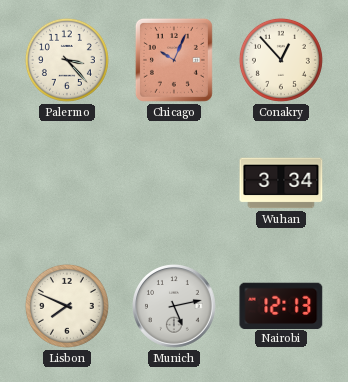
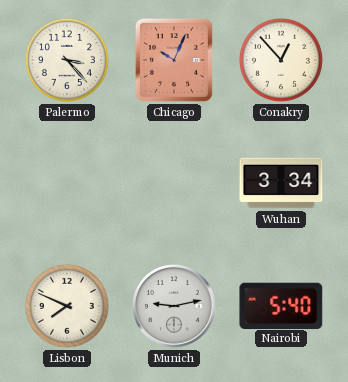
Munich: 5:13 -> 9:13 (175, 307)
Nairobi: 12:13 -> 5:40 (281, 305)
